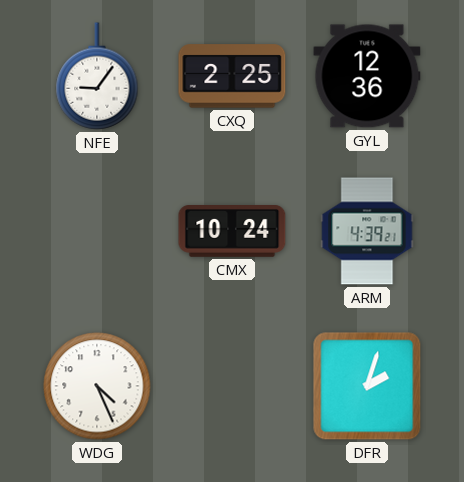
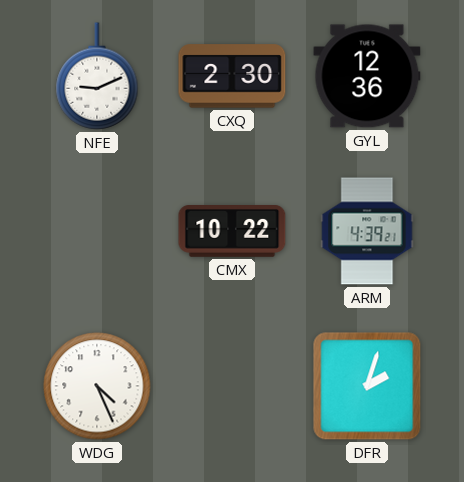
NFE: 9:06 -> 9:11 (97, 76)
CXQ: 2:25 -> 2:30 (232, 76)
CMX: 10:24 -> 10:22 (232, 232)
